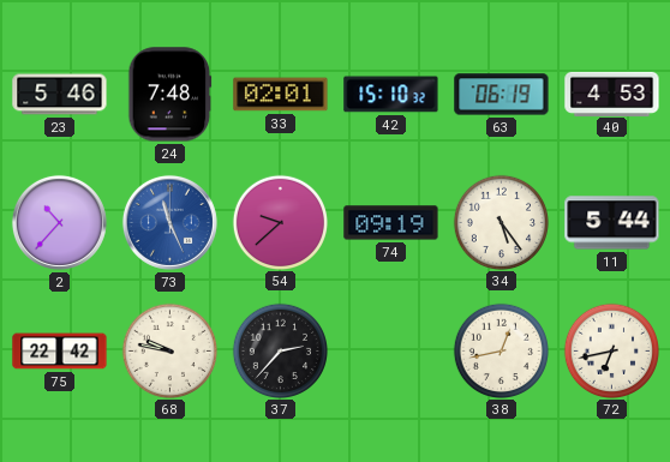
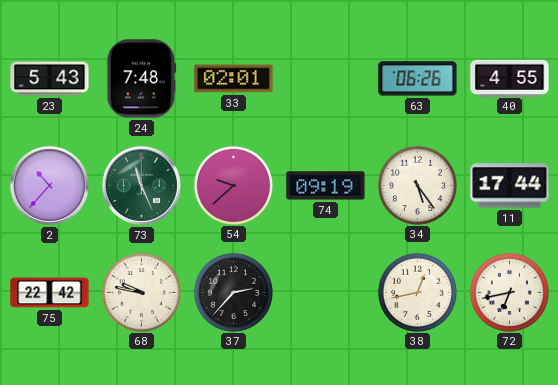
23: 5:46 -> 5:43 (50, 79)
42: 15:10 -> none (391, 95)
63: 06:19 -> 06:26 (418, 79)
40: 4:53 -> 4:55 (510, 78)
73 dial: blue -> green (141, 185)
11: 5:44 -> 17:44 (510, 186)
